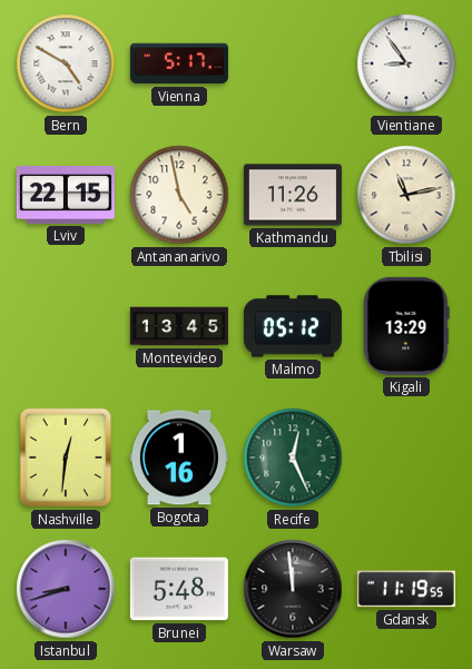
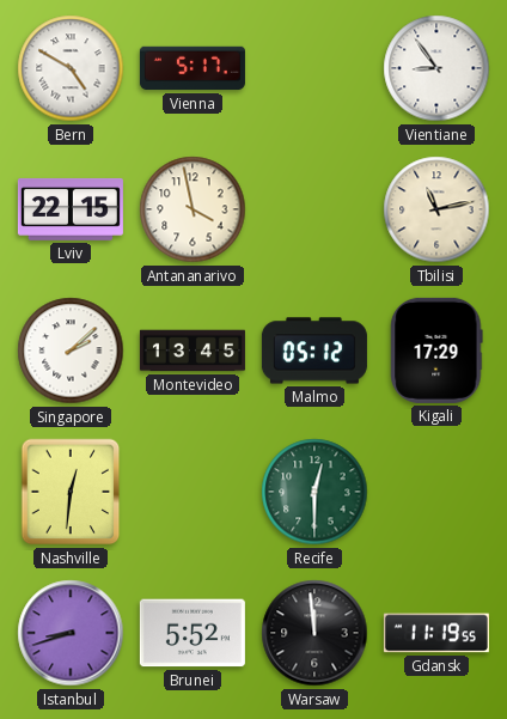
Antananarivo: 4:58 -> 3:58 (193, 209)
Kathmandu: 11:26 -> none (293, 195)
Singapore: none -> 2:08 (71, 351)
Kigali: 13:29 -> 17:29 (436, 351)
Bogota: 1:16 -> none (179, 458)
Recife: 12:26 -> 12:30 (314, 492)
Brunei: 5:48 -> 5:52 (193, 633)
